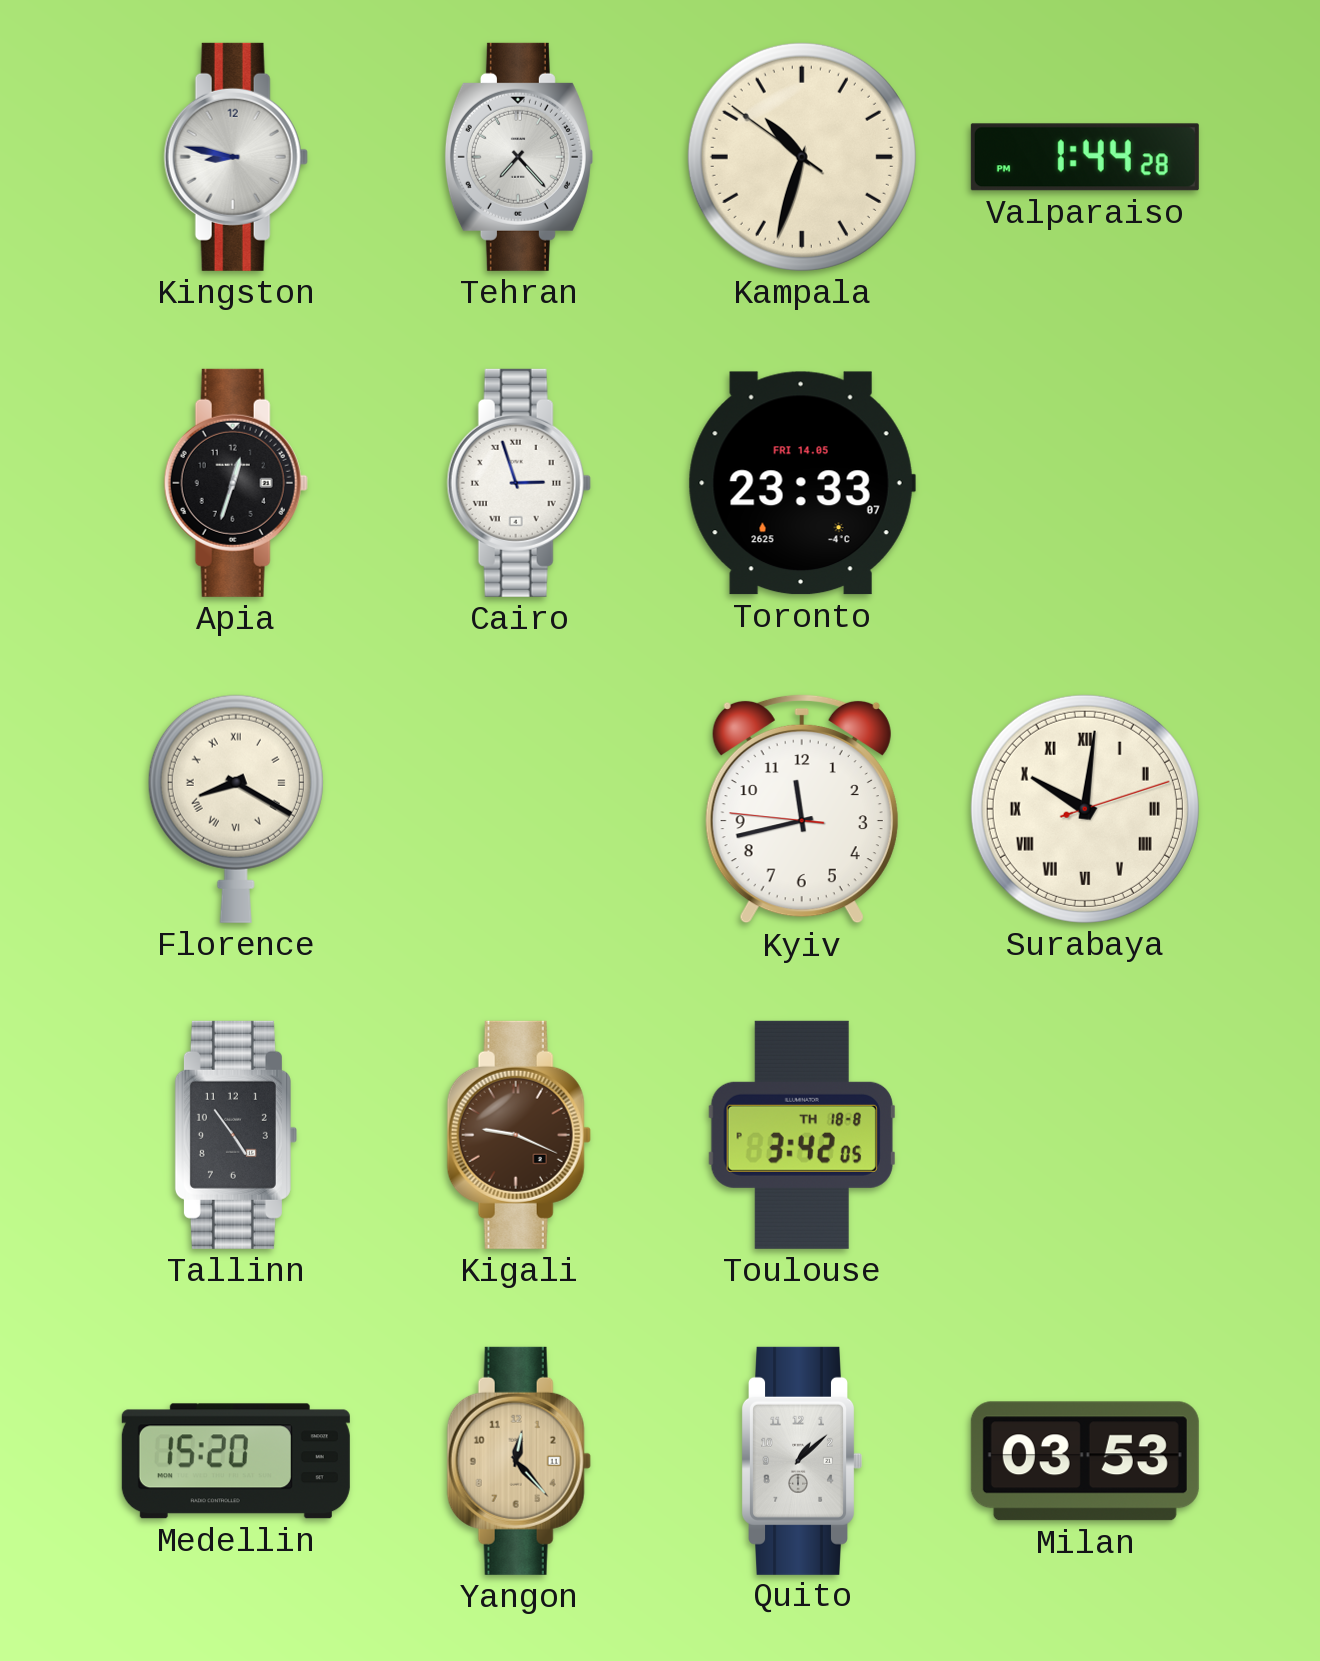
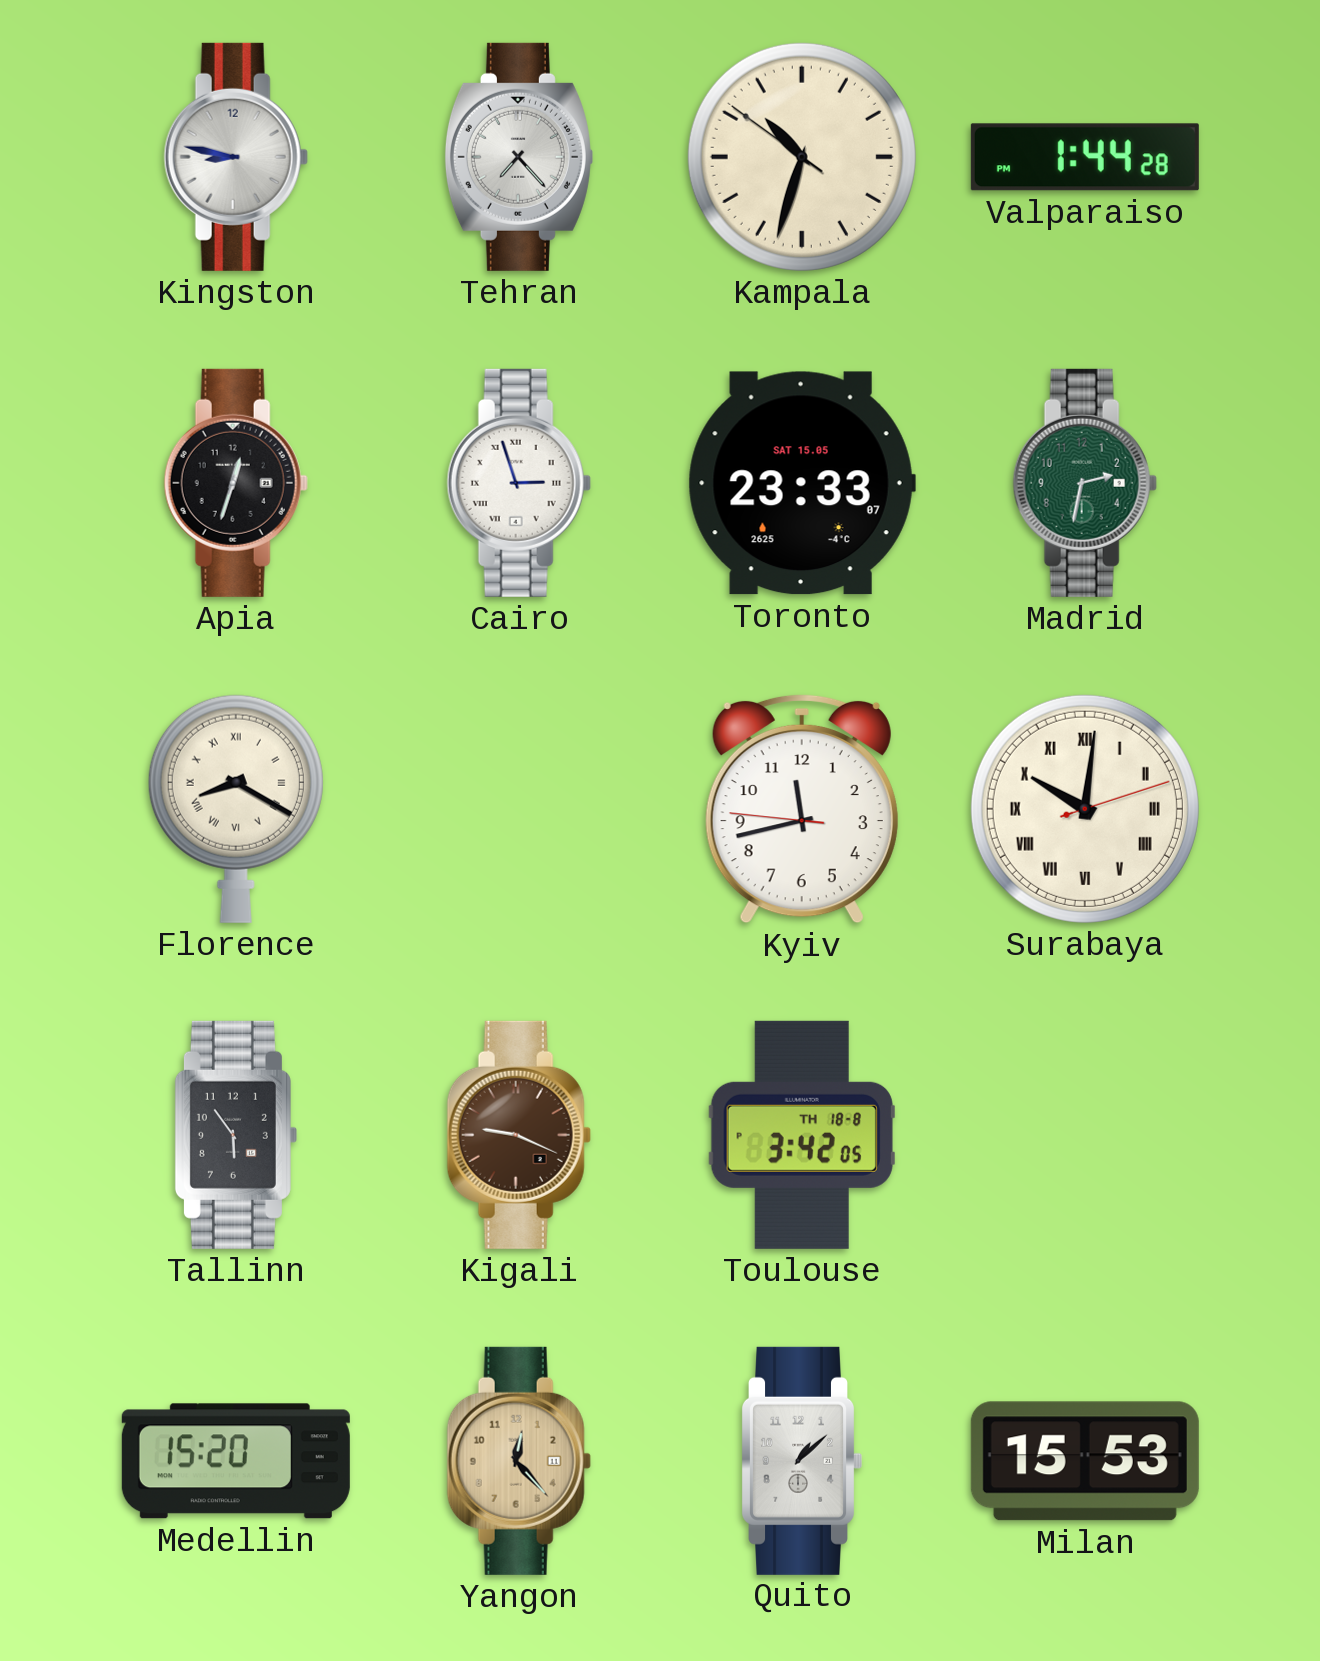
Toronto date: FRI 14.05 -> SAT 15.05 (802, 483)
Madrid: none -> 2:32 (1085, 483)
Tallinn: 4:54 -> 5:54 (236, 1135)
Milan: 03:53 -> 15:53 (1085, 1461)
